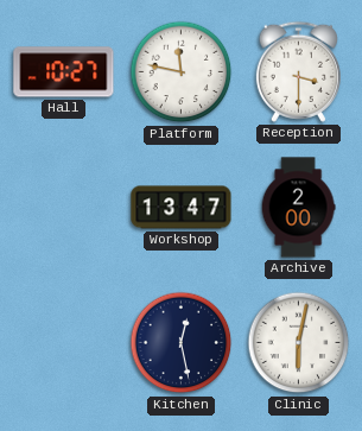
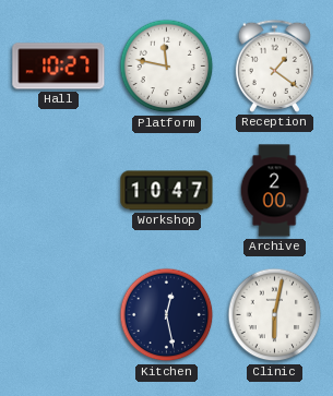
Reception: 3:30 -> 1:21 (274, 65)
Workshop: 13:47 -> 10:47 (167, 191)
